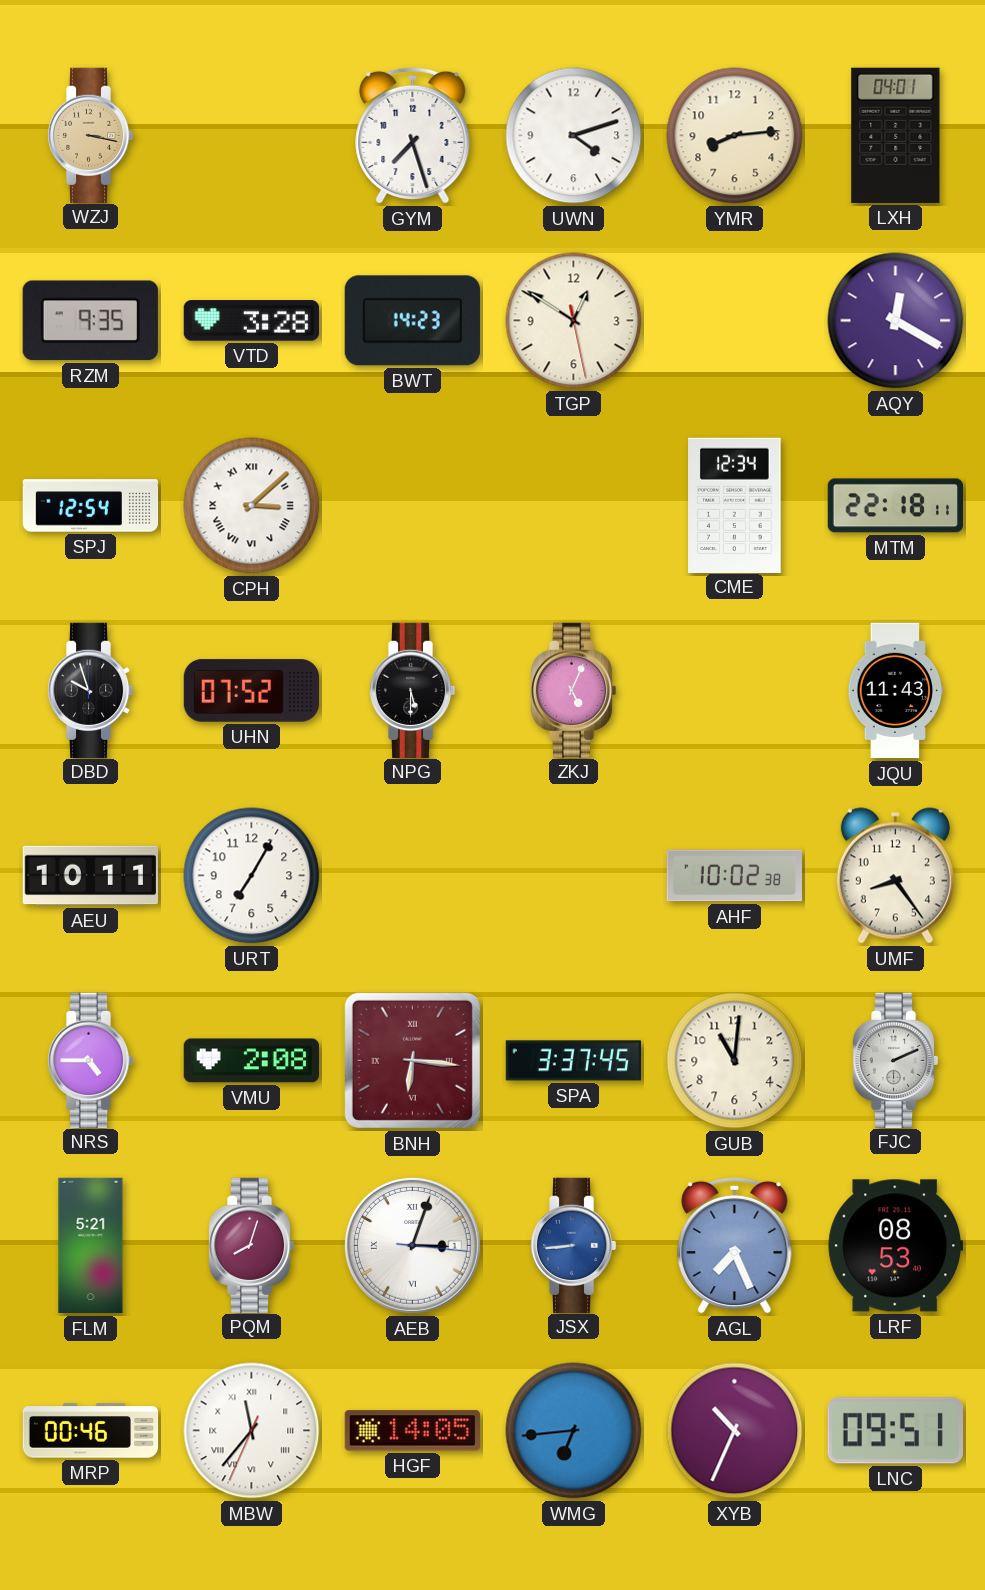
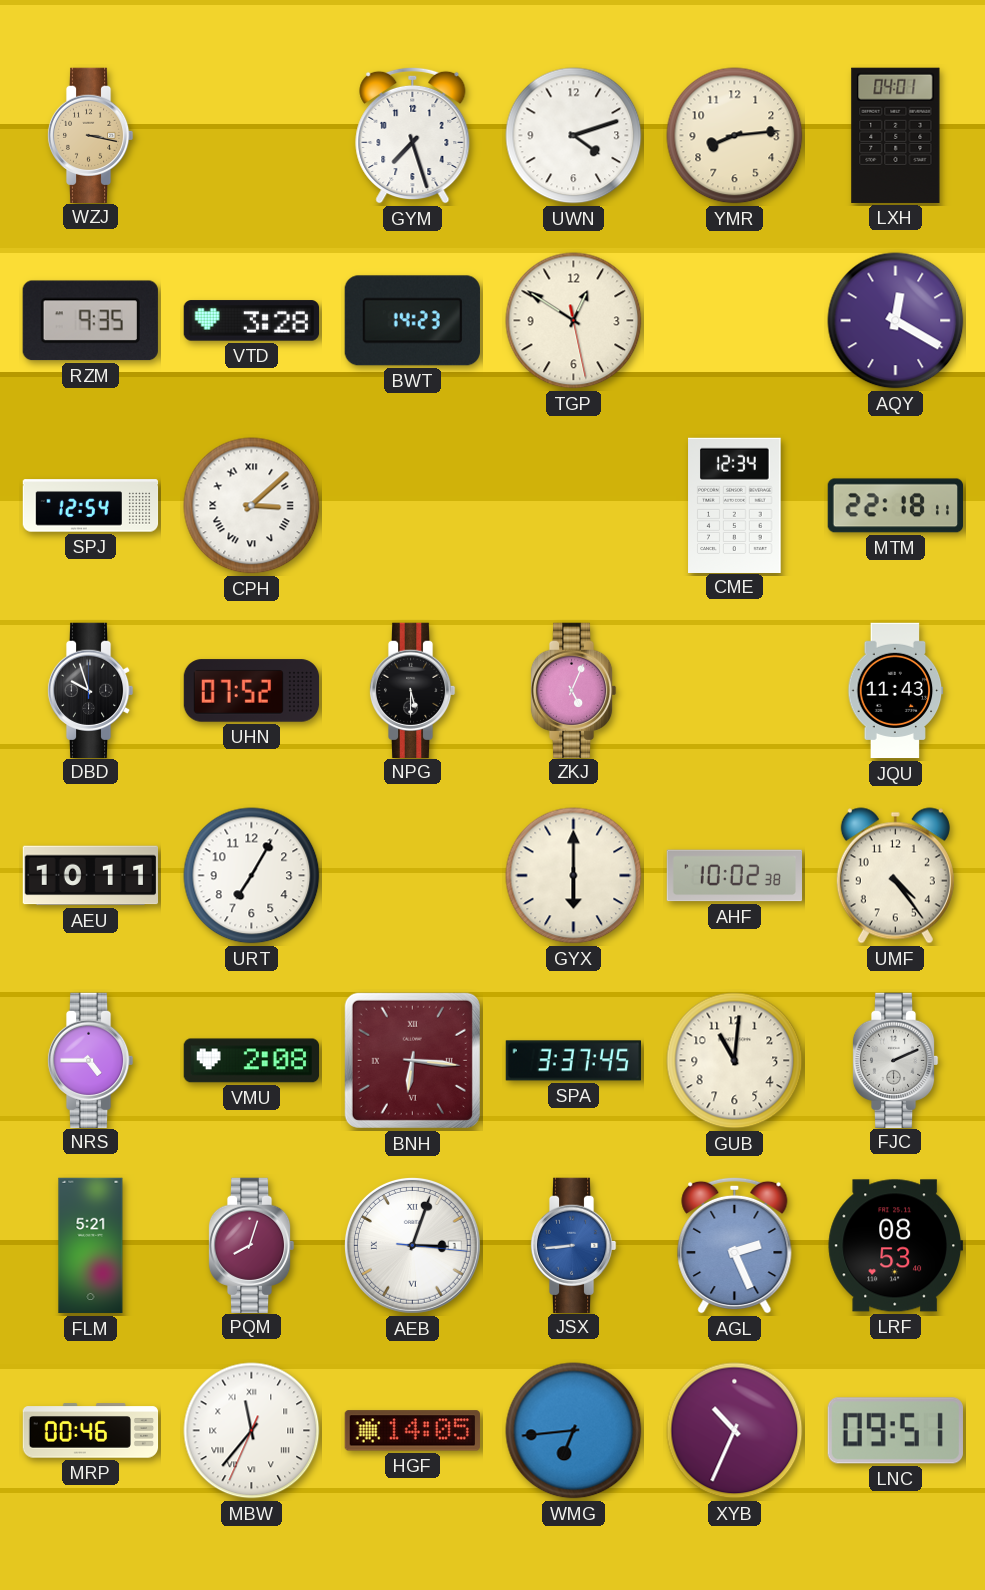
GYX: none -> 6:00 (574, 876)
UMF: 8:24 -> 4:24 (895, 876)
AGL: 7:26 -> 2:26 (735, 1245)
